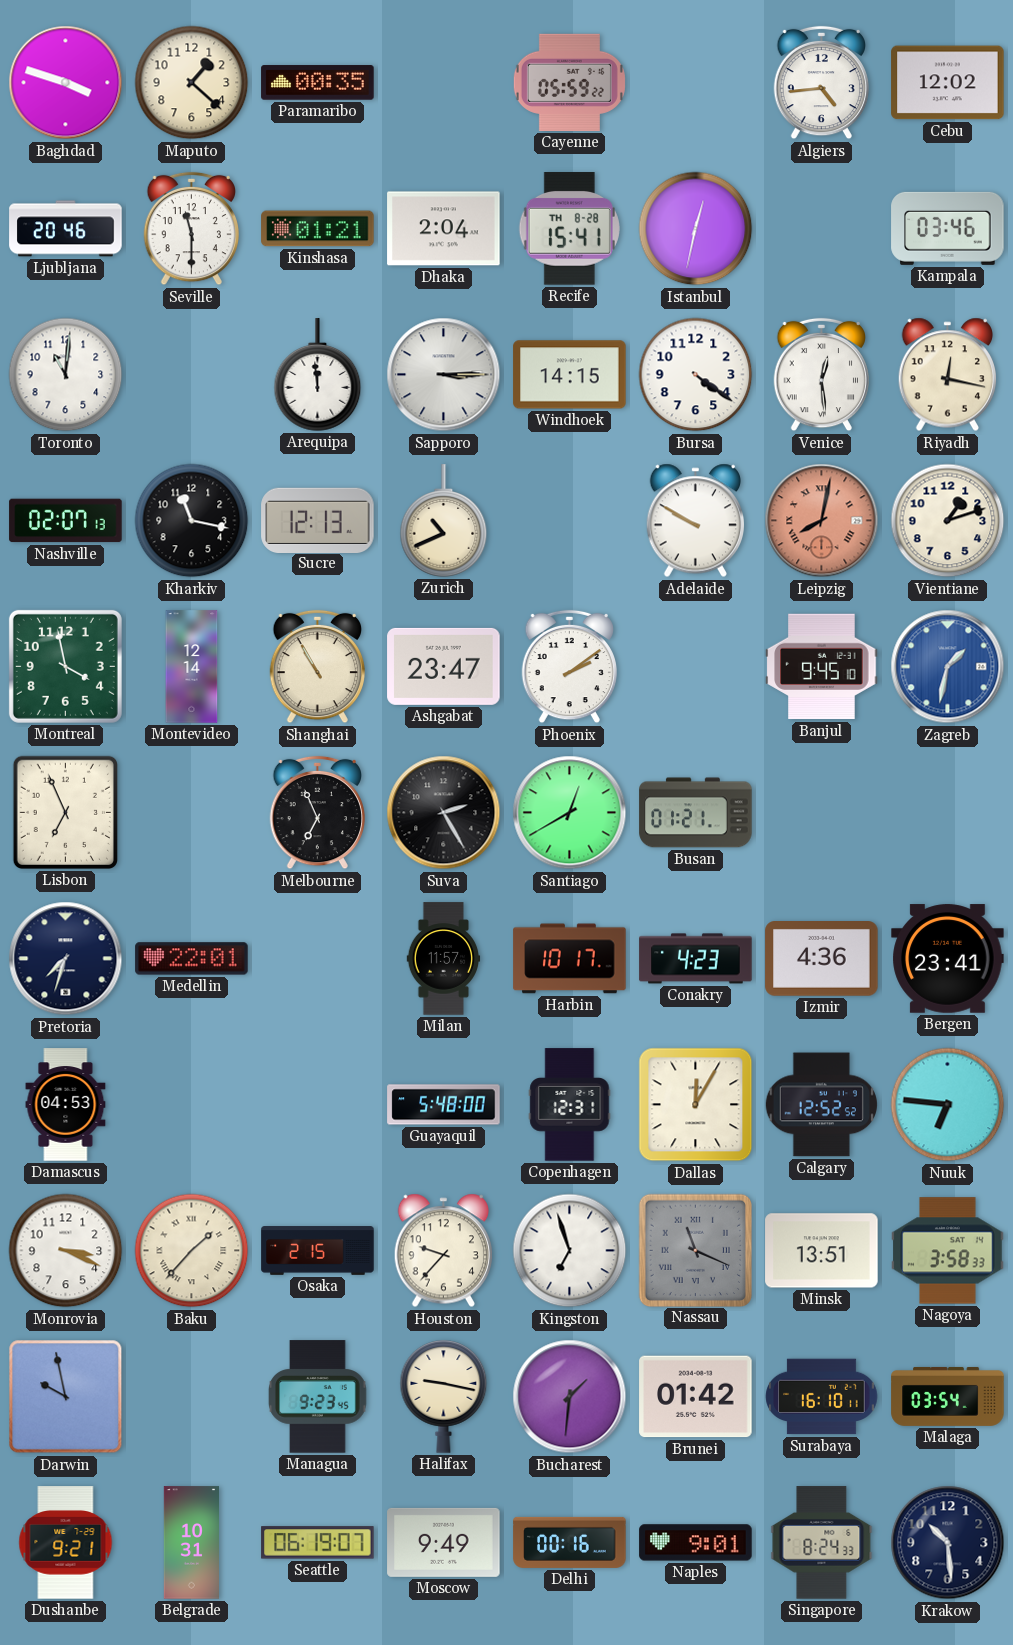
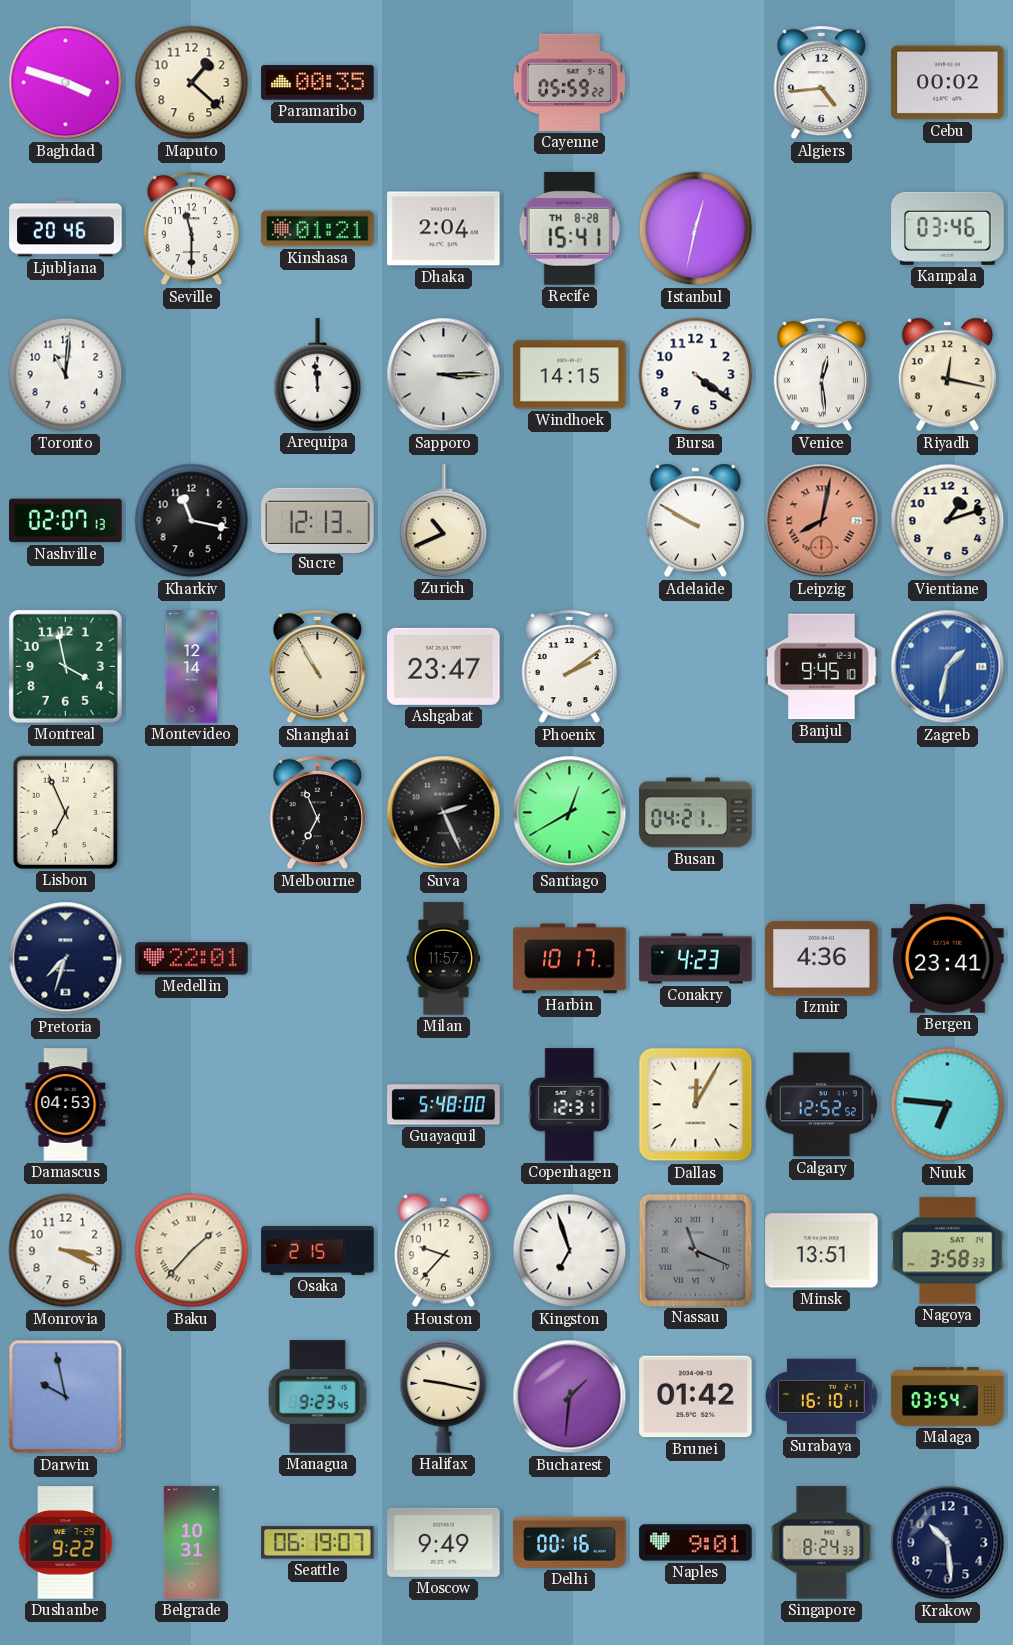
Cebu: 12:02 -> 00:02 (948, 83)
Suva: 2:25 -> 2:26 (444, 813)
Busan: 01:21 -> 04:21 (696, 813)
Dushanbe: 9:21 -> 9:22 (66, 1543)
